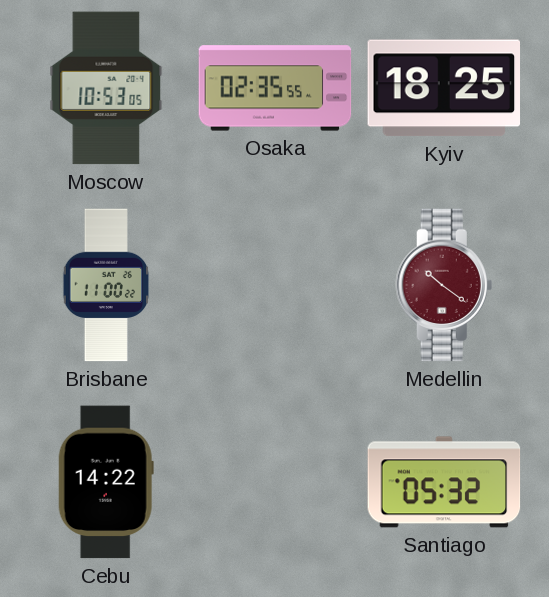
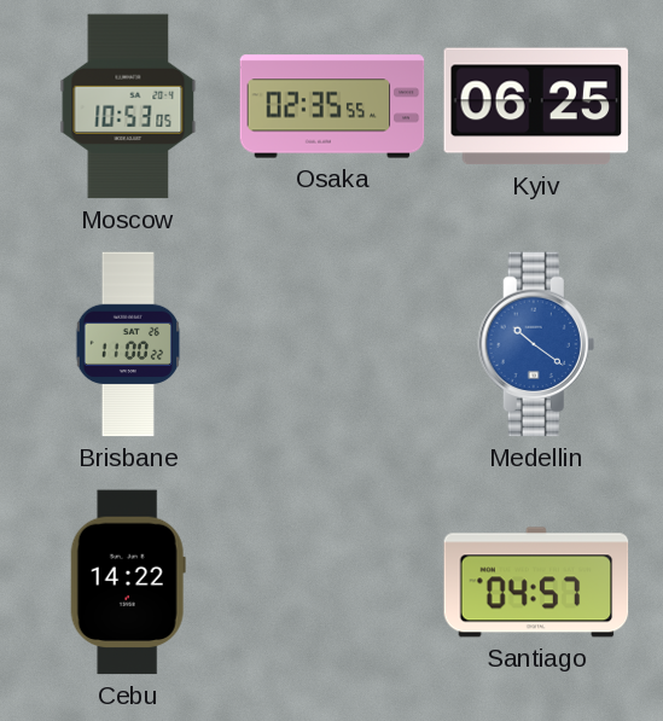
Kyiv: 18:25 -> 06:25 (536, 106)
Medellin dial: burgundy -> blue (536, 344)
Santiago: 05:32 -> 04:57 (536, 582)
